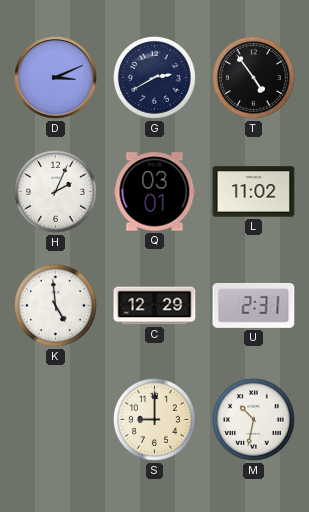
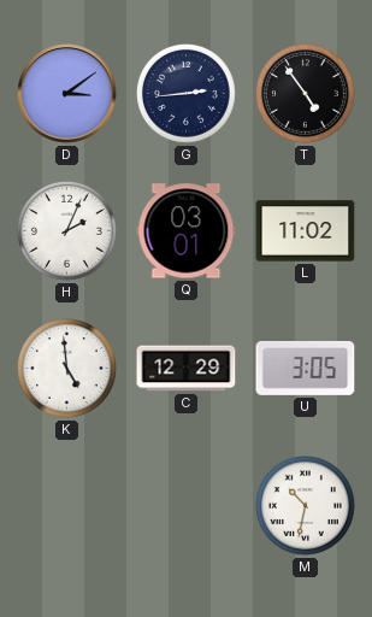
D: 3:11 -> 3:09 (67, 94)
G: 2:40 -> 2:44 (187, 94)
U: 2:31 -> 3:05 (306, 368)
S: 9:00 -> none (155, 420)
